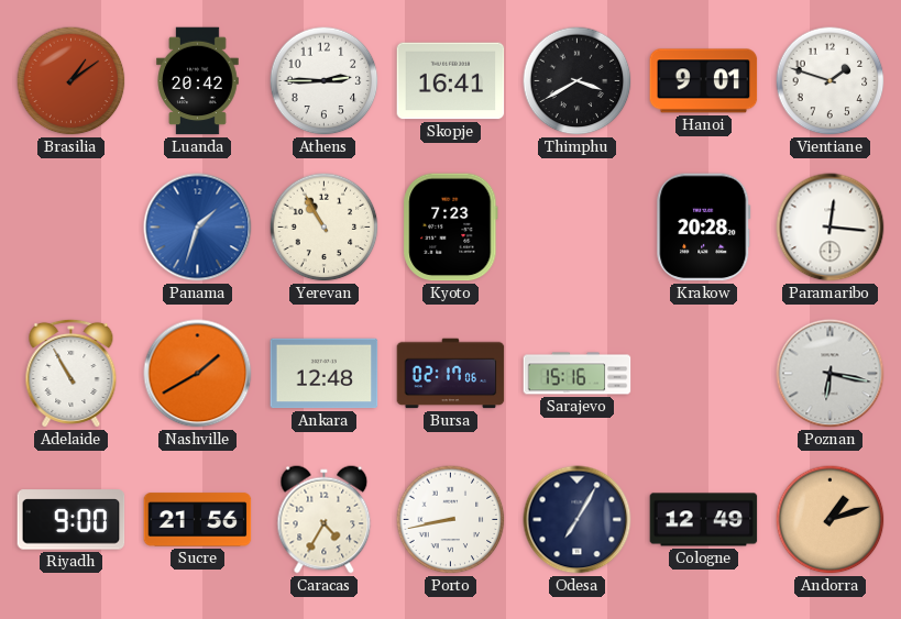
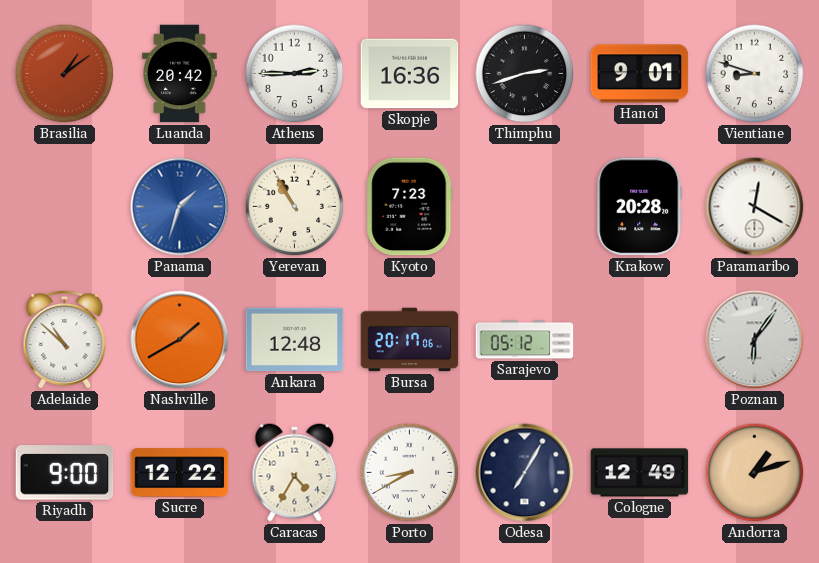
Skopje: 16:41 -> 16:36 (410, 74)
Thimphu: 3:40 -> 2:42 (525, 74)
Vientiane: 1:48 -> 8:48 (755, 74)
Paramaribo: 12:16 -> 12:20 (755, 207)
Adelaide: 10:55 -> 10:52 (65, 339)
Bursa: 02:17 -> 20:17 (410, 340)
Sarajevo: 15:16 -> 05:12 (525, 340)
Poznan: 6:17 -> 6:06 (755, 340)
Sucre: 21:56 -> 12:22 (180, 473)
Porto: 8:43 -> 8:40 (410, 473)
